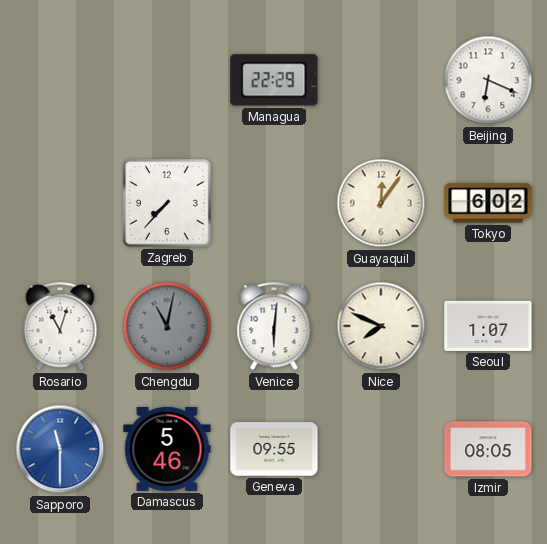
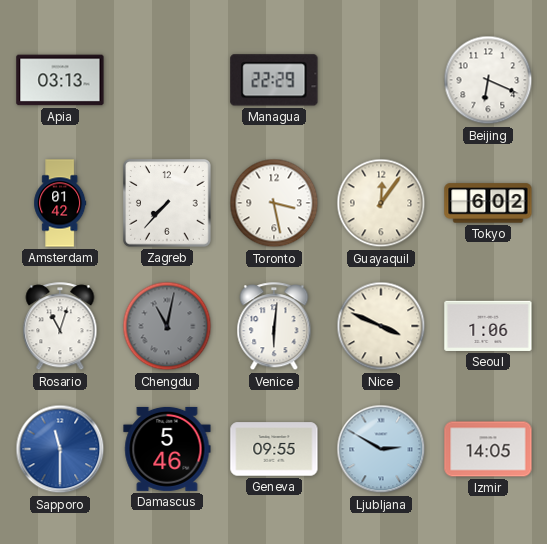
Apia: none -> 03:13 (60, 80)
Amsterdam: none -> 01:42 (60, 203)
Toronto: none -> 3:28 (274, 203)
Nice: 7:49 -> 3:49 (381, 326)
Seoul: 1:07 -> 1:06 (488, 326)
Ljubljana: none -> 2:50 (381, 449)
Izmir: 08:05 -> 14:05 (488, 449)
